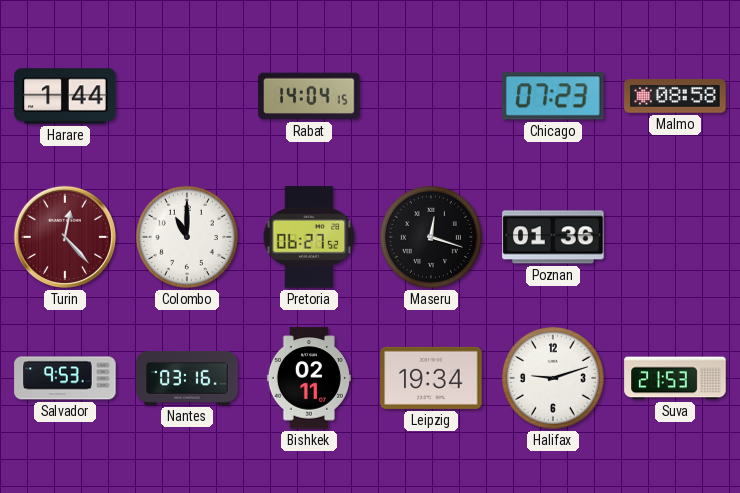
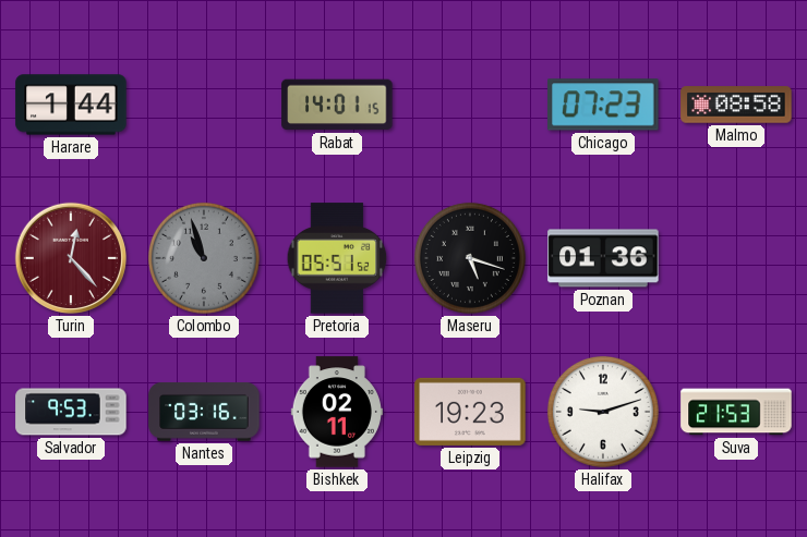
Rabat: 14:04 -> 14:01 (337, 105)
Colombo: 11:00 -> 10:57 (204, 258)
Colombo dial: white -> grey (204, 258)
Pretoria: 06:27 -> 05:51 (337, 258)
Maseru: 12:18 -> 5:18 (470, 258)
Leipzig: 19:34 -> 19:23 (470, 412)
